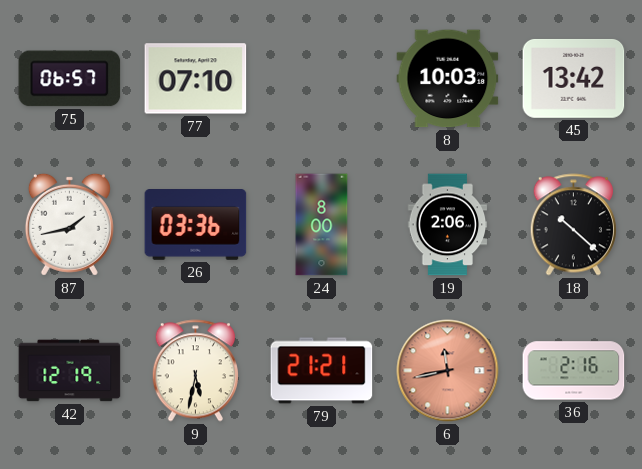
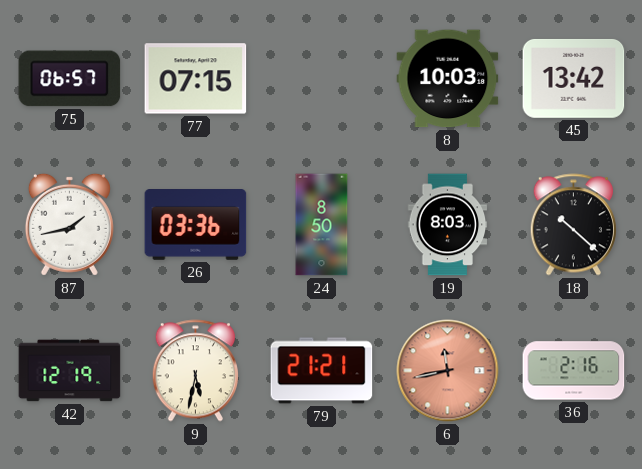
77: 07:10 -> 07:15 (196, 79)
24: 8:00 -> 8:50 (322, 225)
19: 2:06 -> 8:03 (448, 225)
